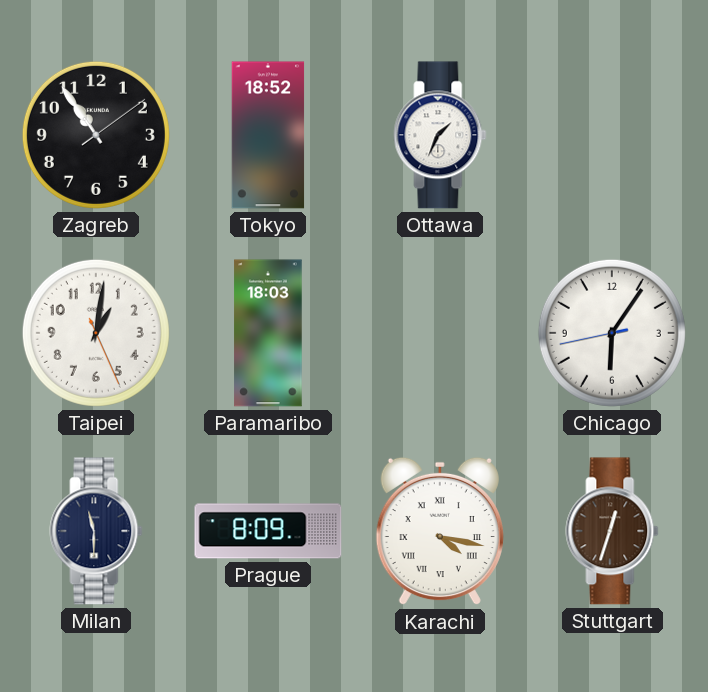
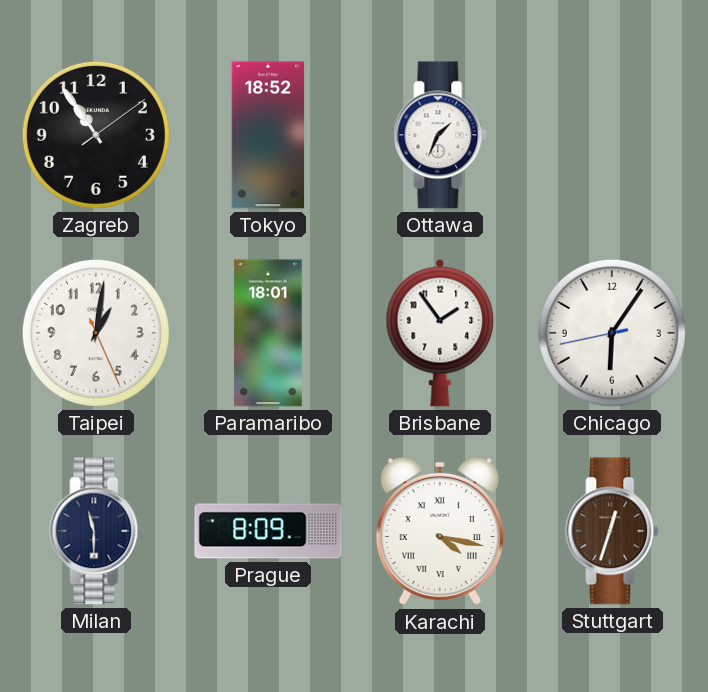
Paramaribo: 18:03 -> 18:01 (268, 333)
Brisbane: none -> 1:54 (440, 333)
